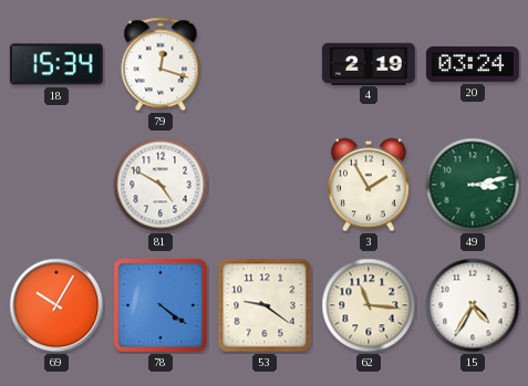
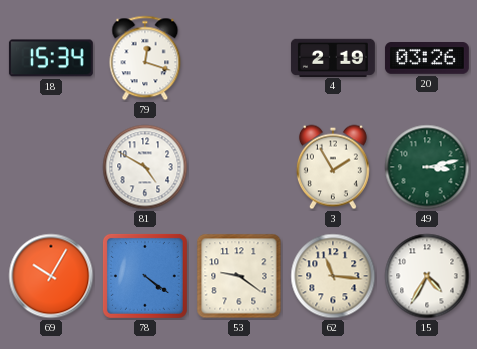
20: 03:24 -> 03:26 (427, 58)
